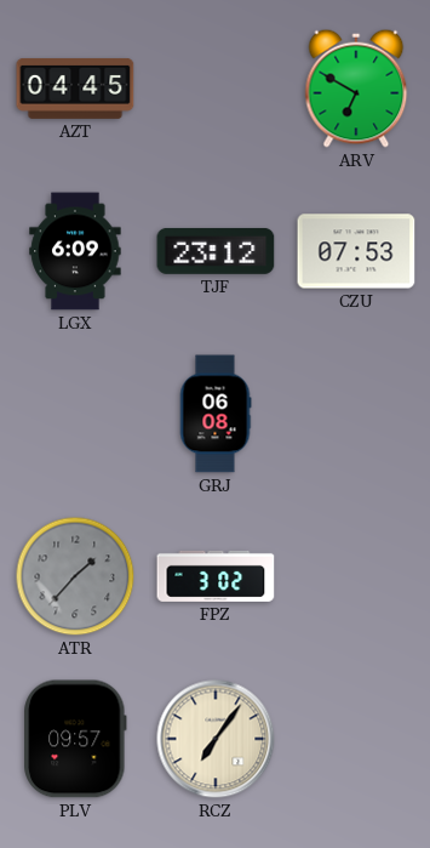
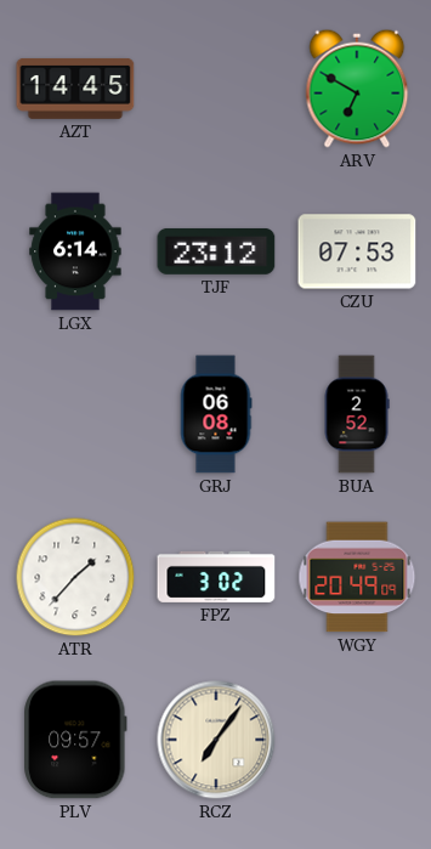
AZT: 04:45 -> 14:45 (75, 89)
LGX: 6:09 -> 6:14 (75, 251)
BUA: none -> 2:52 (357, 414)
ATR dial: grey -> white (75, 577)
WGY: none -> 20:49 (357, 577)
